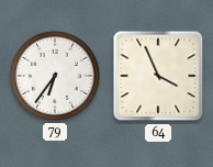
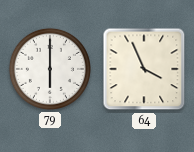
79: 6:36 -> 6:00 (50, 69)
